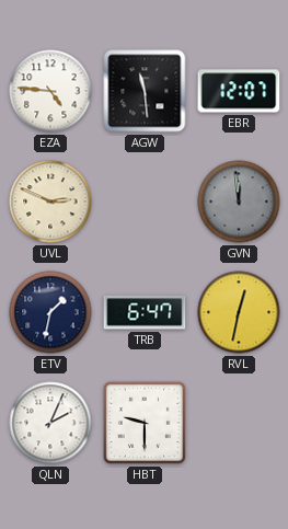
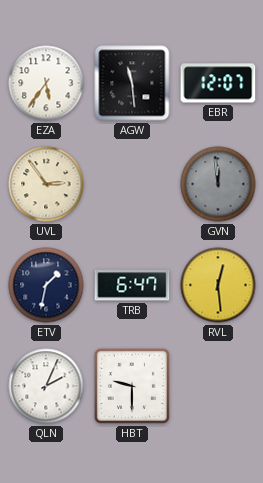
EZA: 4:46 -> 5:36 (46, 83)
UVL: 2:49 -> 2:54 (46, 184)
RVL: 12:32 -> 12:29 (218, 285)
